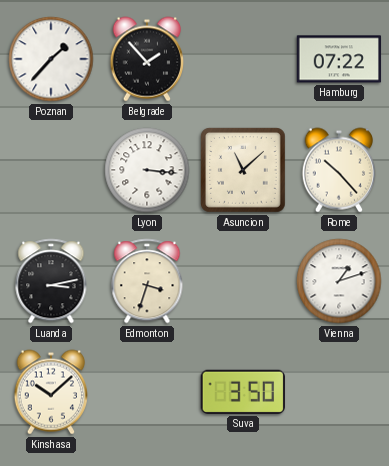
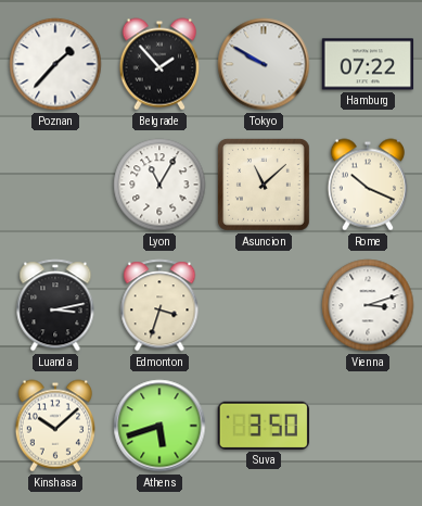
Tokyo: none -> 9:50 (264, 64)
Lyon: 3:16 -> 11:05 (159, 185)
Rome: 10:23 -> 10:19 (367, 185)
Vienna: 1:12 -> 3:12 (368, 305)
Athens: none -> 5:42 (159, 426)
